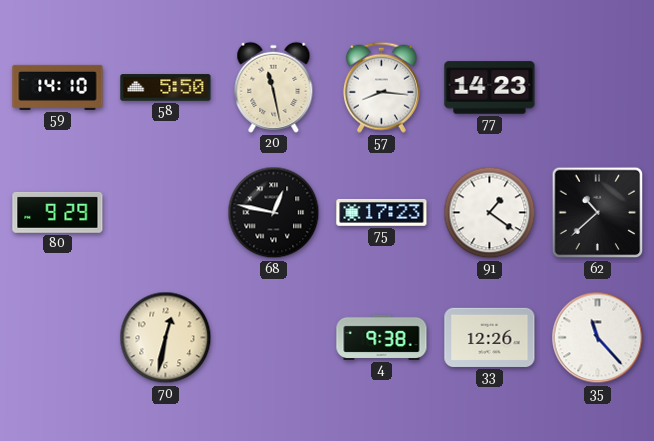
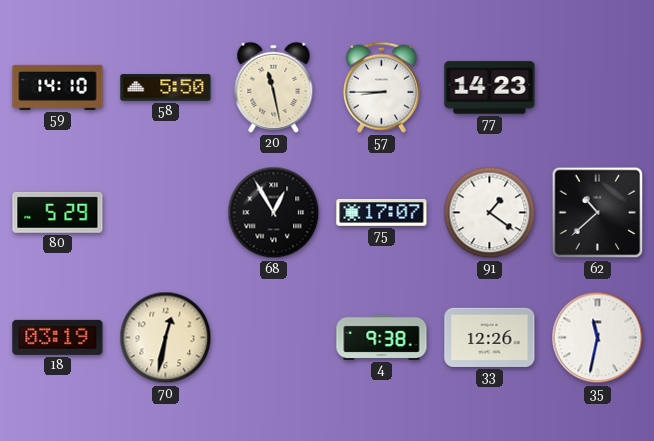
57: 8:16 -> 8:45 (381, 87)
80: 9:29 -> 5:29 (58, 212)
68: 12:47 -> 12:55 (274, 213)
75: 17:23 -> 17:07 (382, 213)
18: none -> 03:19 (58, 337)
35: 11:23 -> 11:32 (598, 338)
